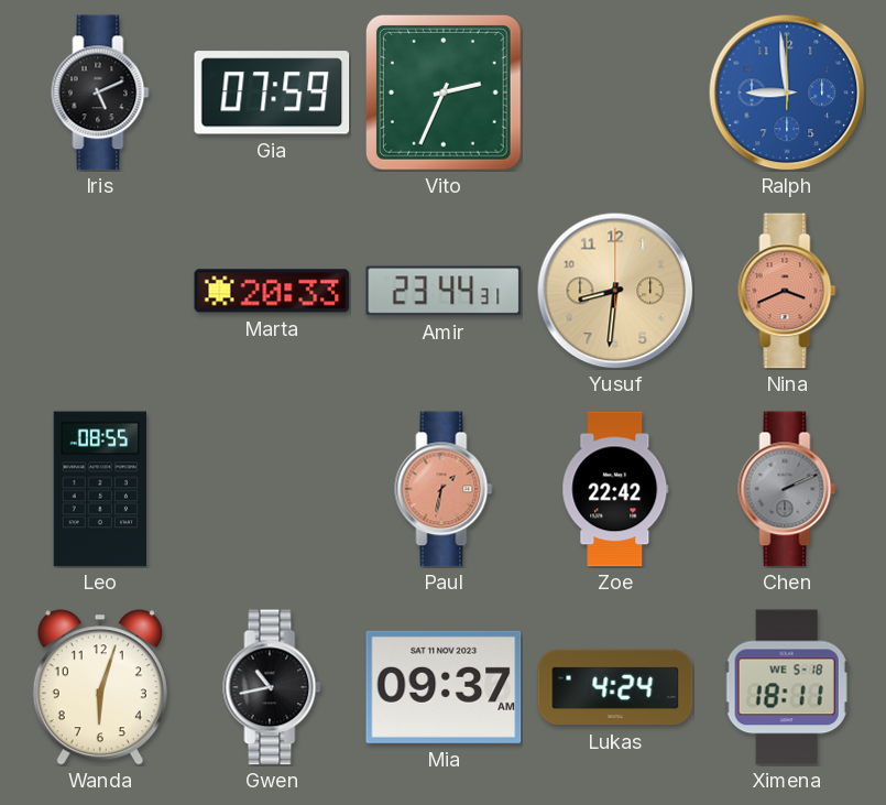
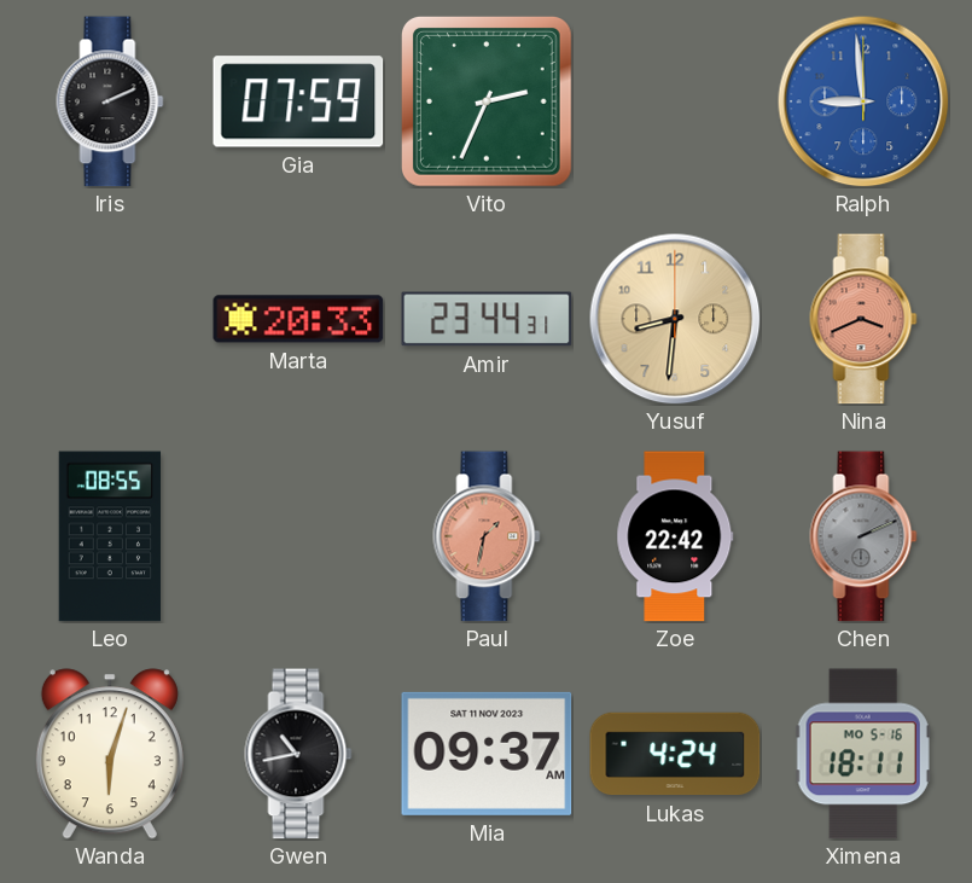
Iris: 5:11 -> 2:11 (110, 101)
Ximena date: WE 5-18 -> MO 5-16 (863, 754)
